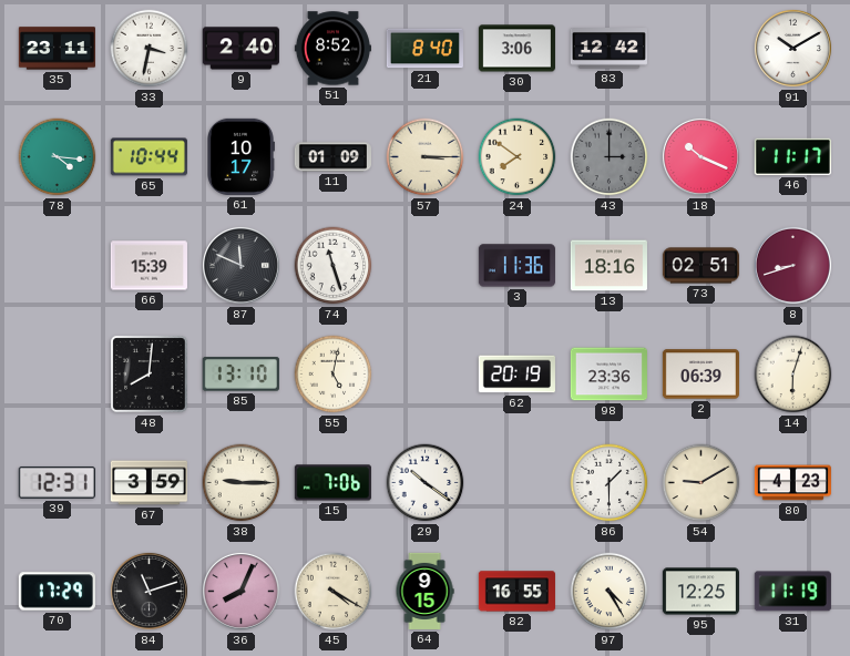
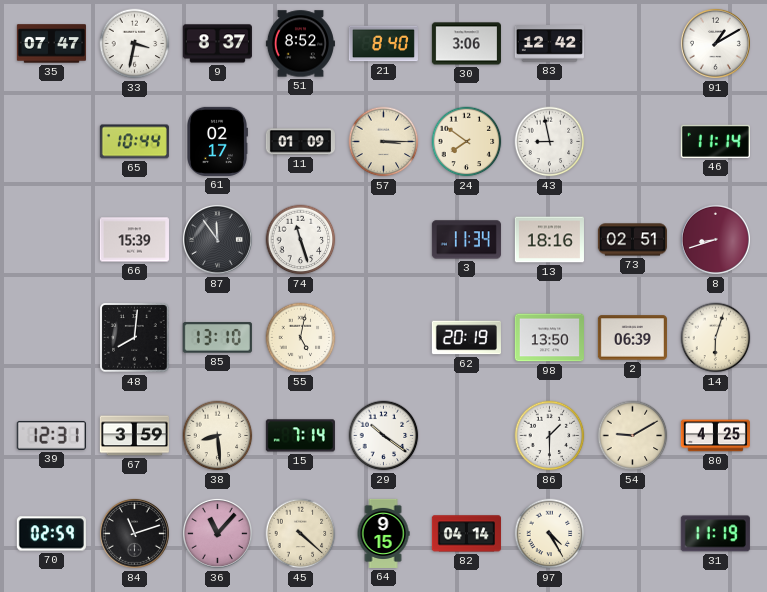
35: 23:11 -> 07:47 (51, 44)
9: 2:40 -> 8:37 (217, 44)
91: 10:10 -> 1:10 (715, 43)
78: 4:16 -> none (58, 157)
61: 10:17 -> 02:17 (218, 141)
43: 3:00 -> 8:58 (550, 142)
43 dial: grey -> white (550, 142)
18: 10:19 -> none (700, 156)
46: 11:17 -> 11:14 (715, 141)
87: 11:49 -> 11:54 (217, 239)
3: 11:36 -> 11:34 (466, 240)
98: 23:36 -> 13:50 (549, 338)
38: 9:15 -> 8:29 (218, 436)
15: 7:06 -> 7:14 (300, 436)
80: 4:23 -> 4:25 (715, 436)
70: 17:29 -> 02:59 (51, 534)
36: 8:04 -> 11:07 (217, 533)
45: 4:20 -> 4:22 (301, 534)
82: 16:55 -> 04:14 (466, 534)
95: 12:25 -> none (700, 592)
